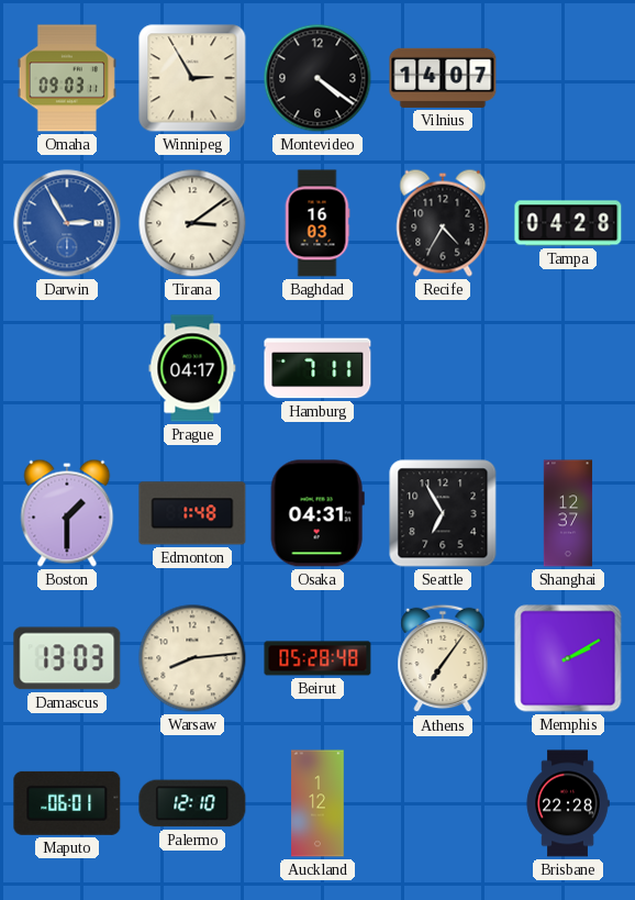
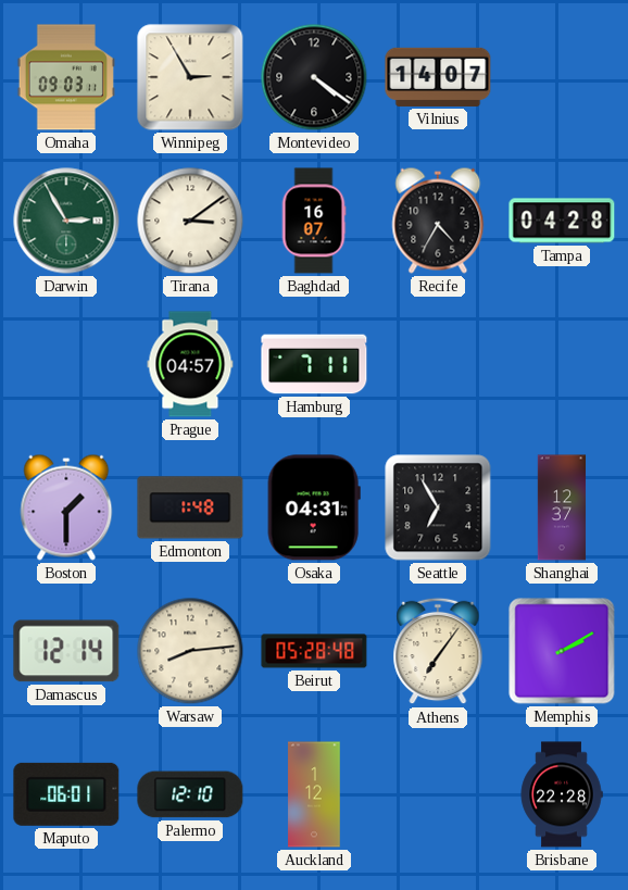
Darwin dial: blue -> green (66, 221)
Baghdad: 16:03 -> 16:07 (314, 221)
Prague: 04:17 -> 04:57 (190, 364)
Damascus: 13:03 -> 12:14 (66, 651)
